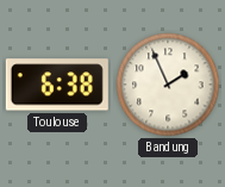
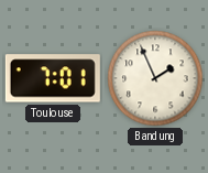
Toulouse: 6:38 -> 7:01 (53, 78)
